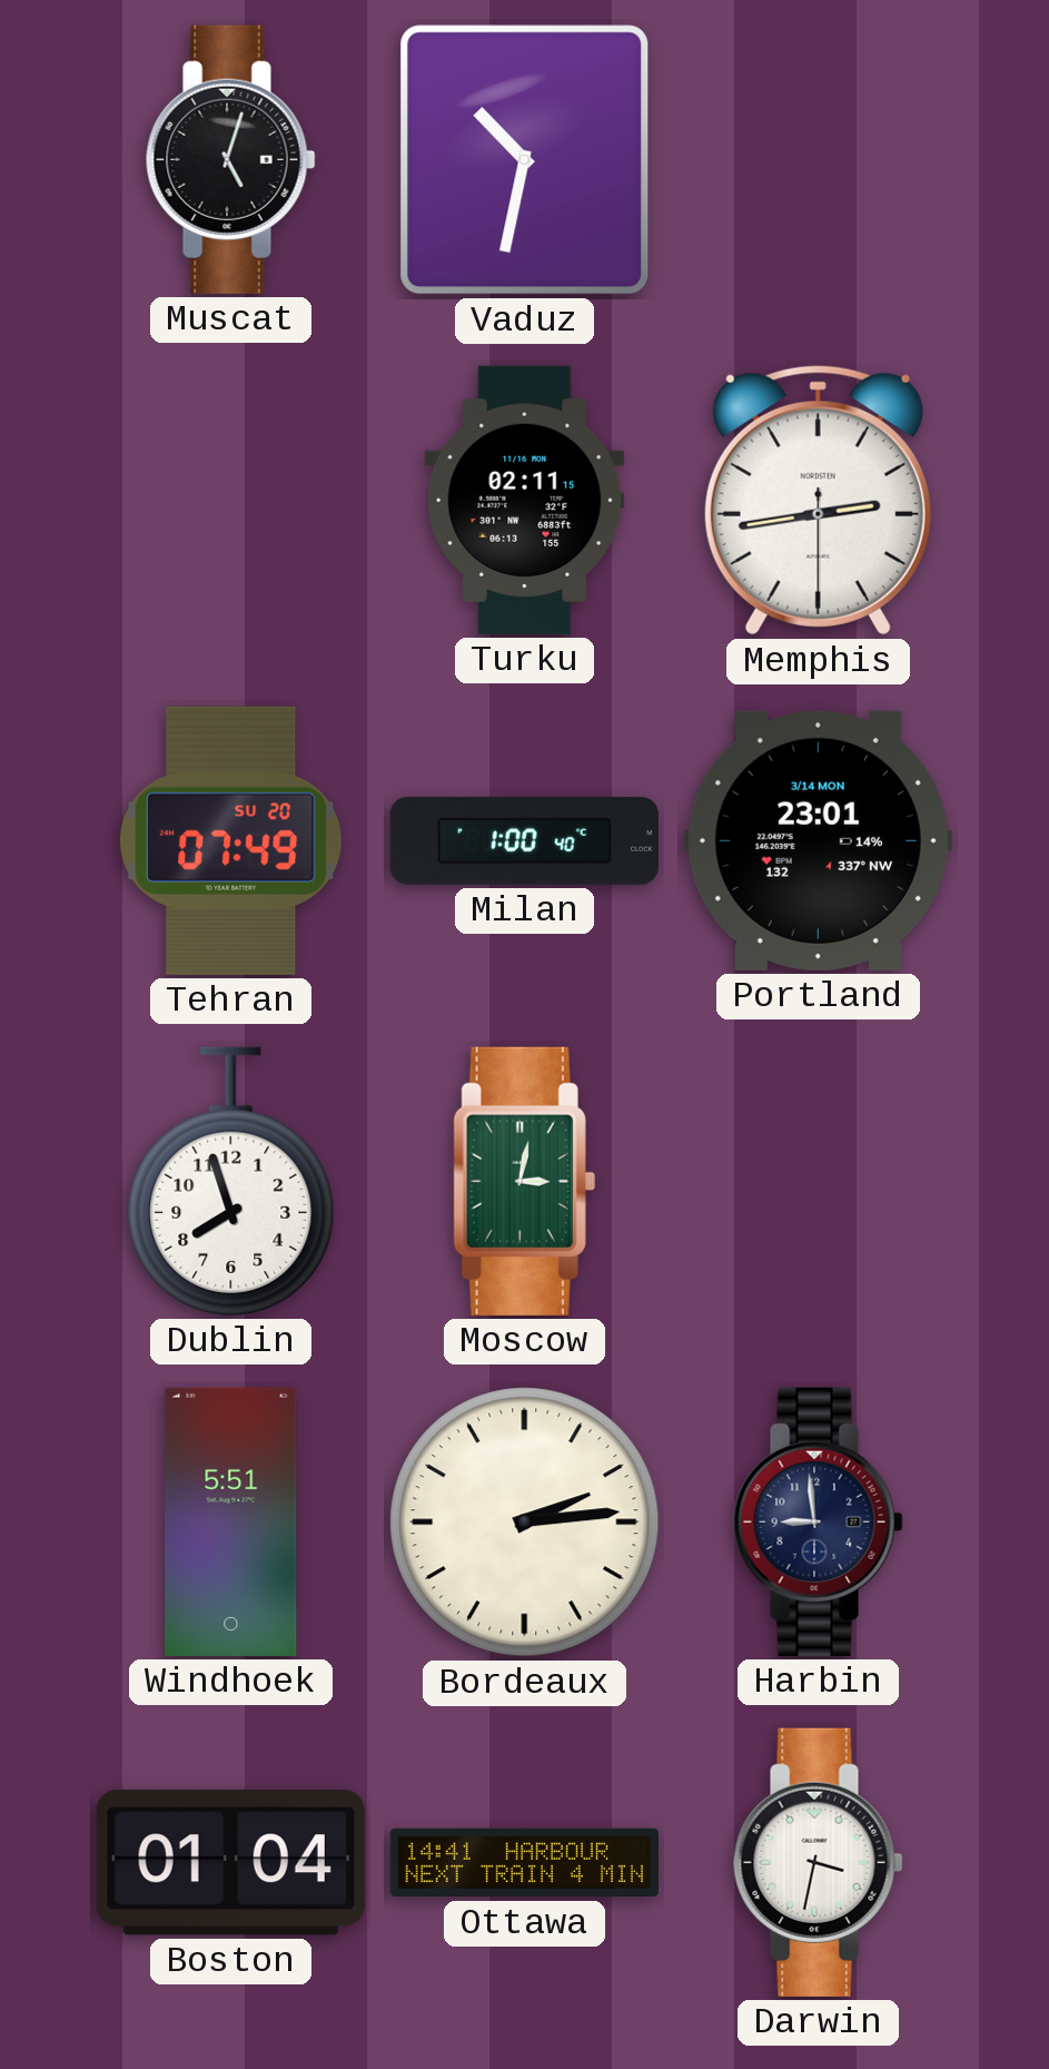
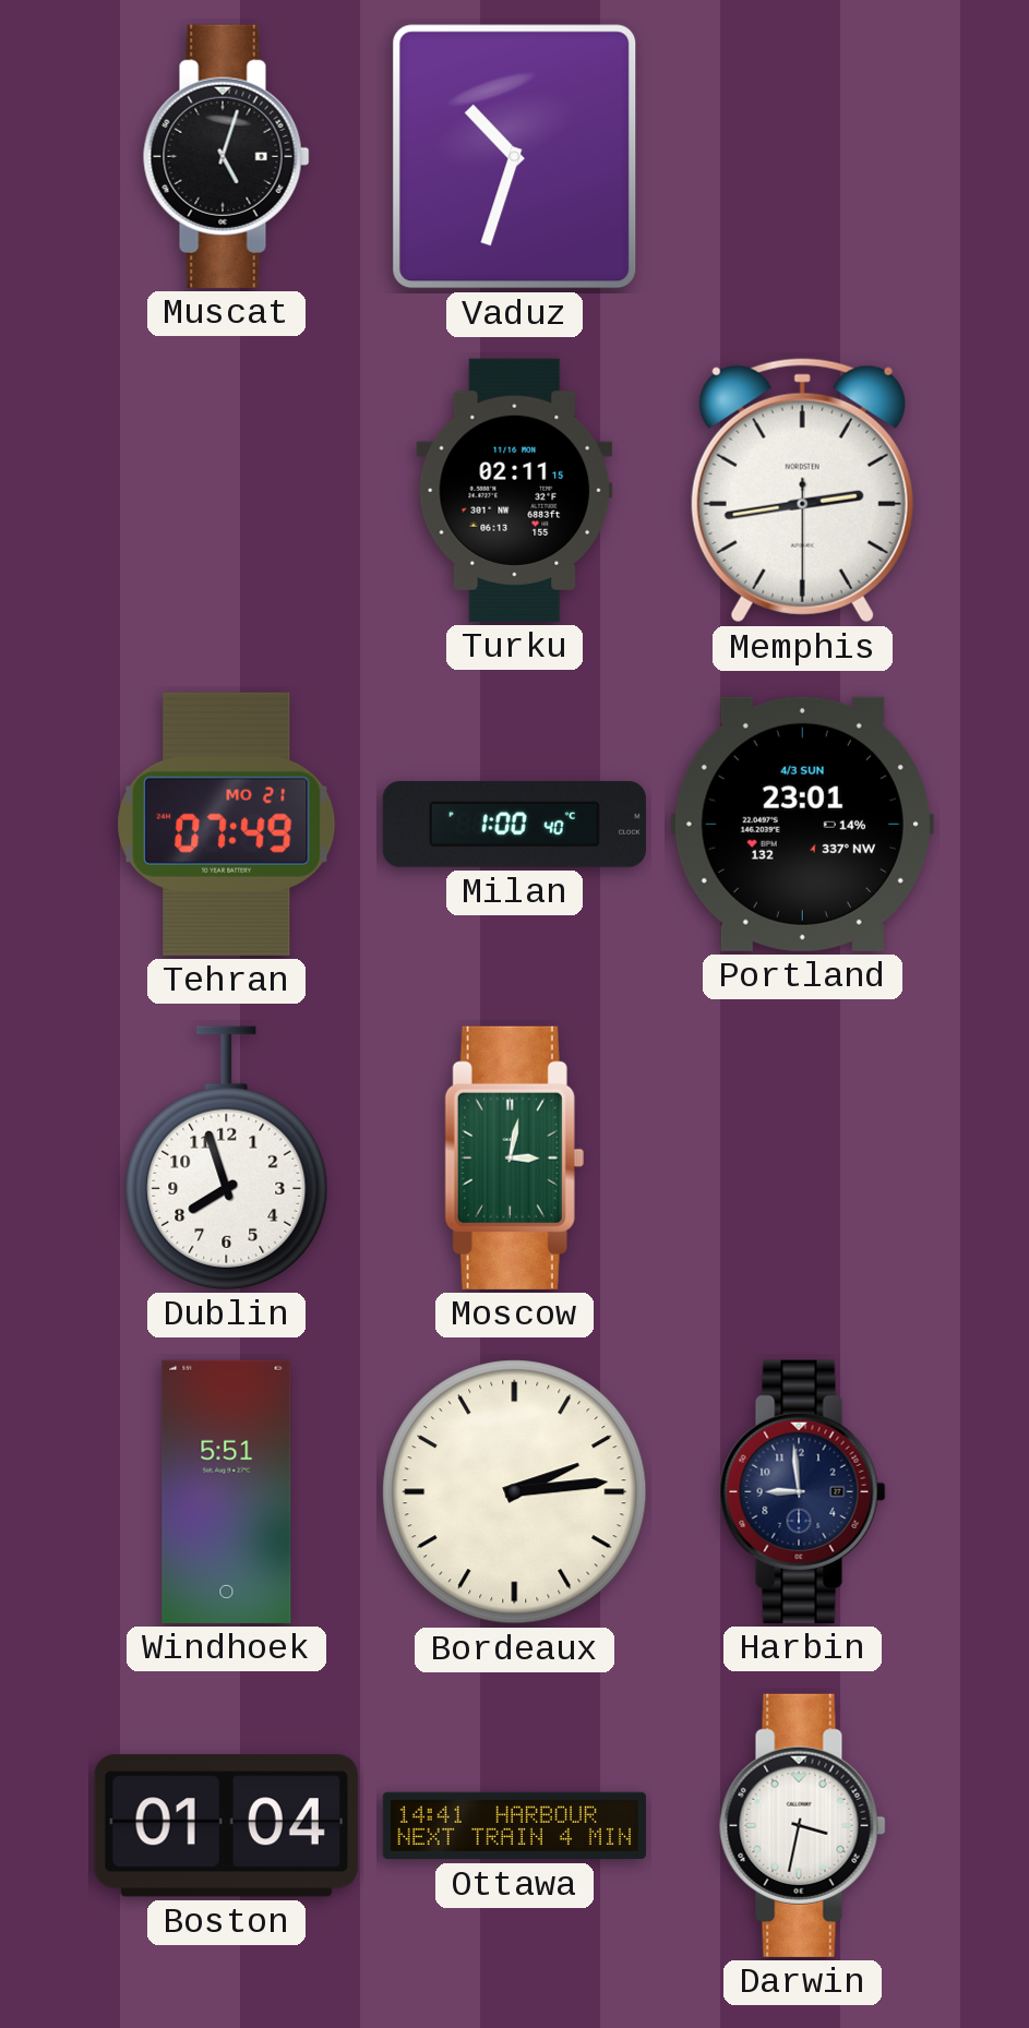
Vaduz: 10:32 -> 10:33 (515, 157)
Tehran date: SU 20 -> MO 21 (227, 824)
Portland date: 3/14 MON -> 4/3 SUN (802, 824)
